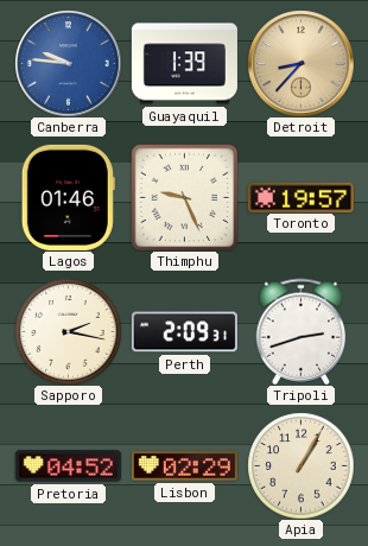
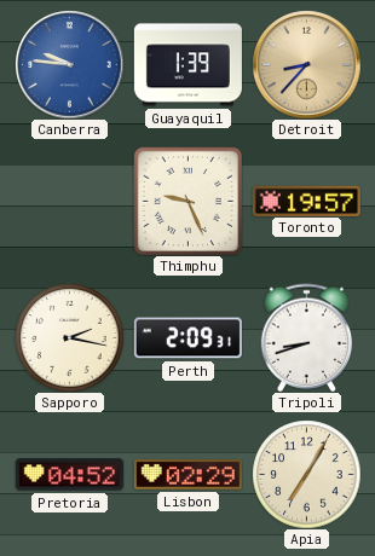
Lagos: 01:46 -> none (68, 197)
Tripoli: 2:42 -> 8:42 (307, 337)
Apia: 1:05 -> 7:05 (306, 474)
